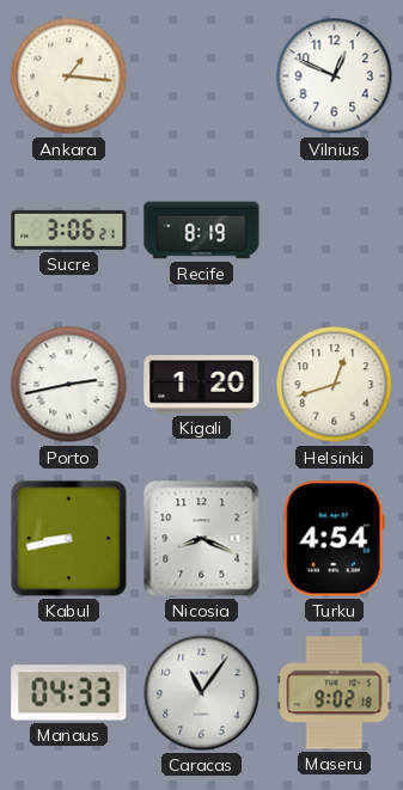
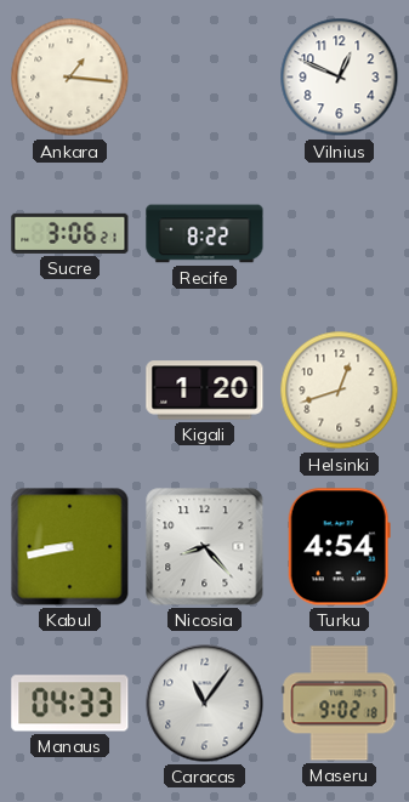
Recife: 8:19 -> 8:22 (205, 234)
Porto: 2:43 -> none (69, 385)
Nicosia: 8:19 -> 8:23 (205, 547)
